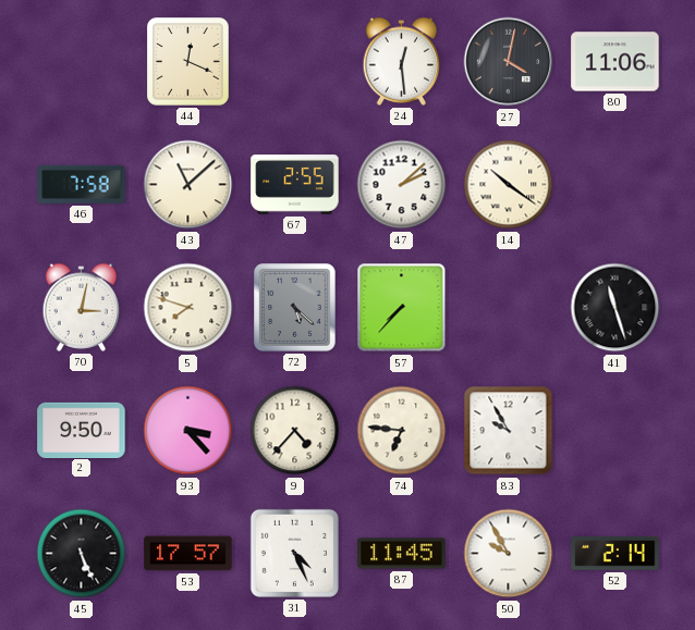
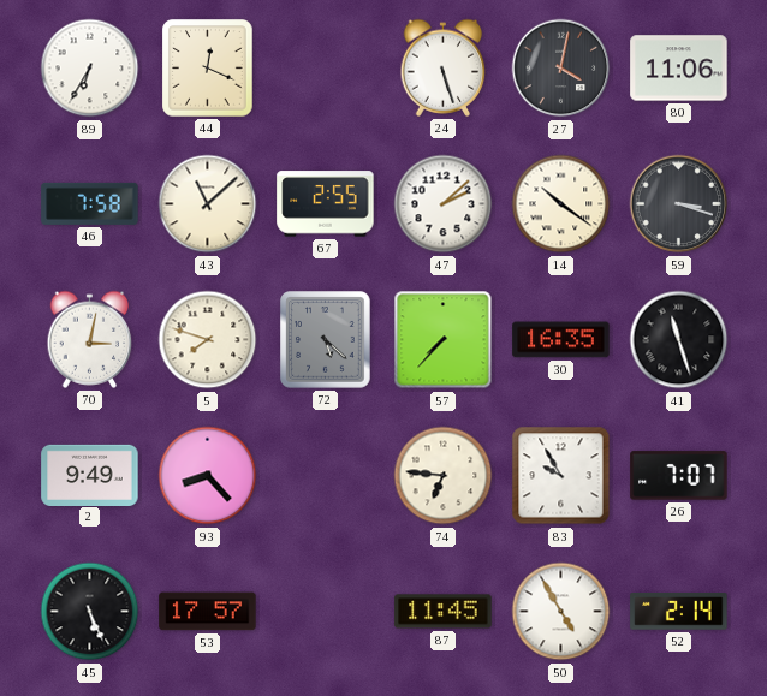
89: none -> 6:35 (90, 69)
24: 12:29 -> 5:27 (444, 67)
59: none -> 3:18 (679, 204)
30: none -> 16:35 (561, 340)
2: 9:50 -> 9:49 (90, 475)
93: 3:23 -> 8:23 (208, 476)
9: 4:37 -> none (295, 431)
26: none -> 7:07 (679, 476)
31: 4:26 -> none (294, 553)
50: 9:55 -> 4:55 (561, 612)
